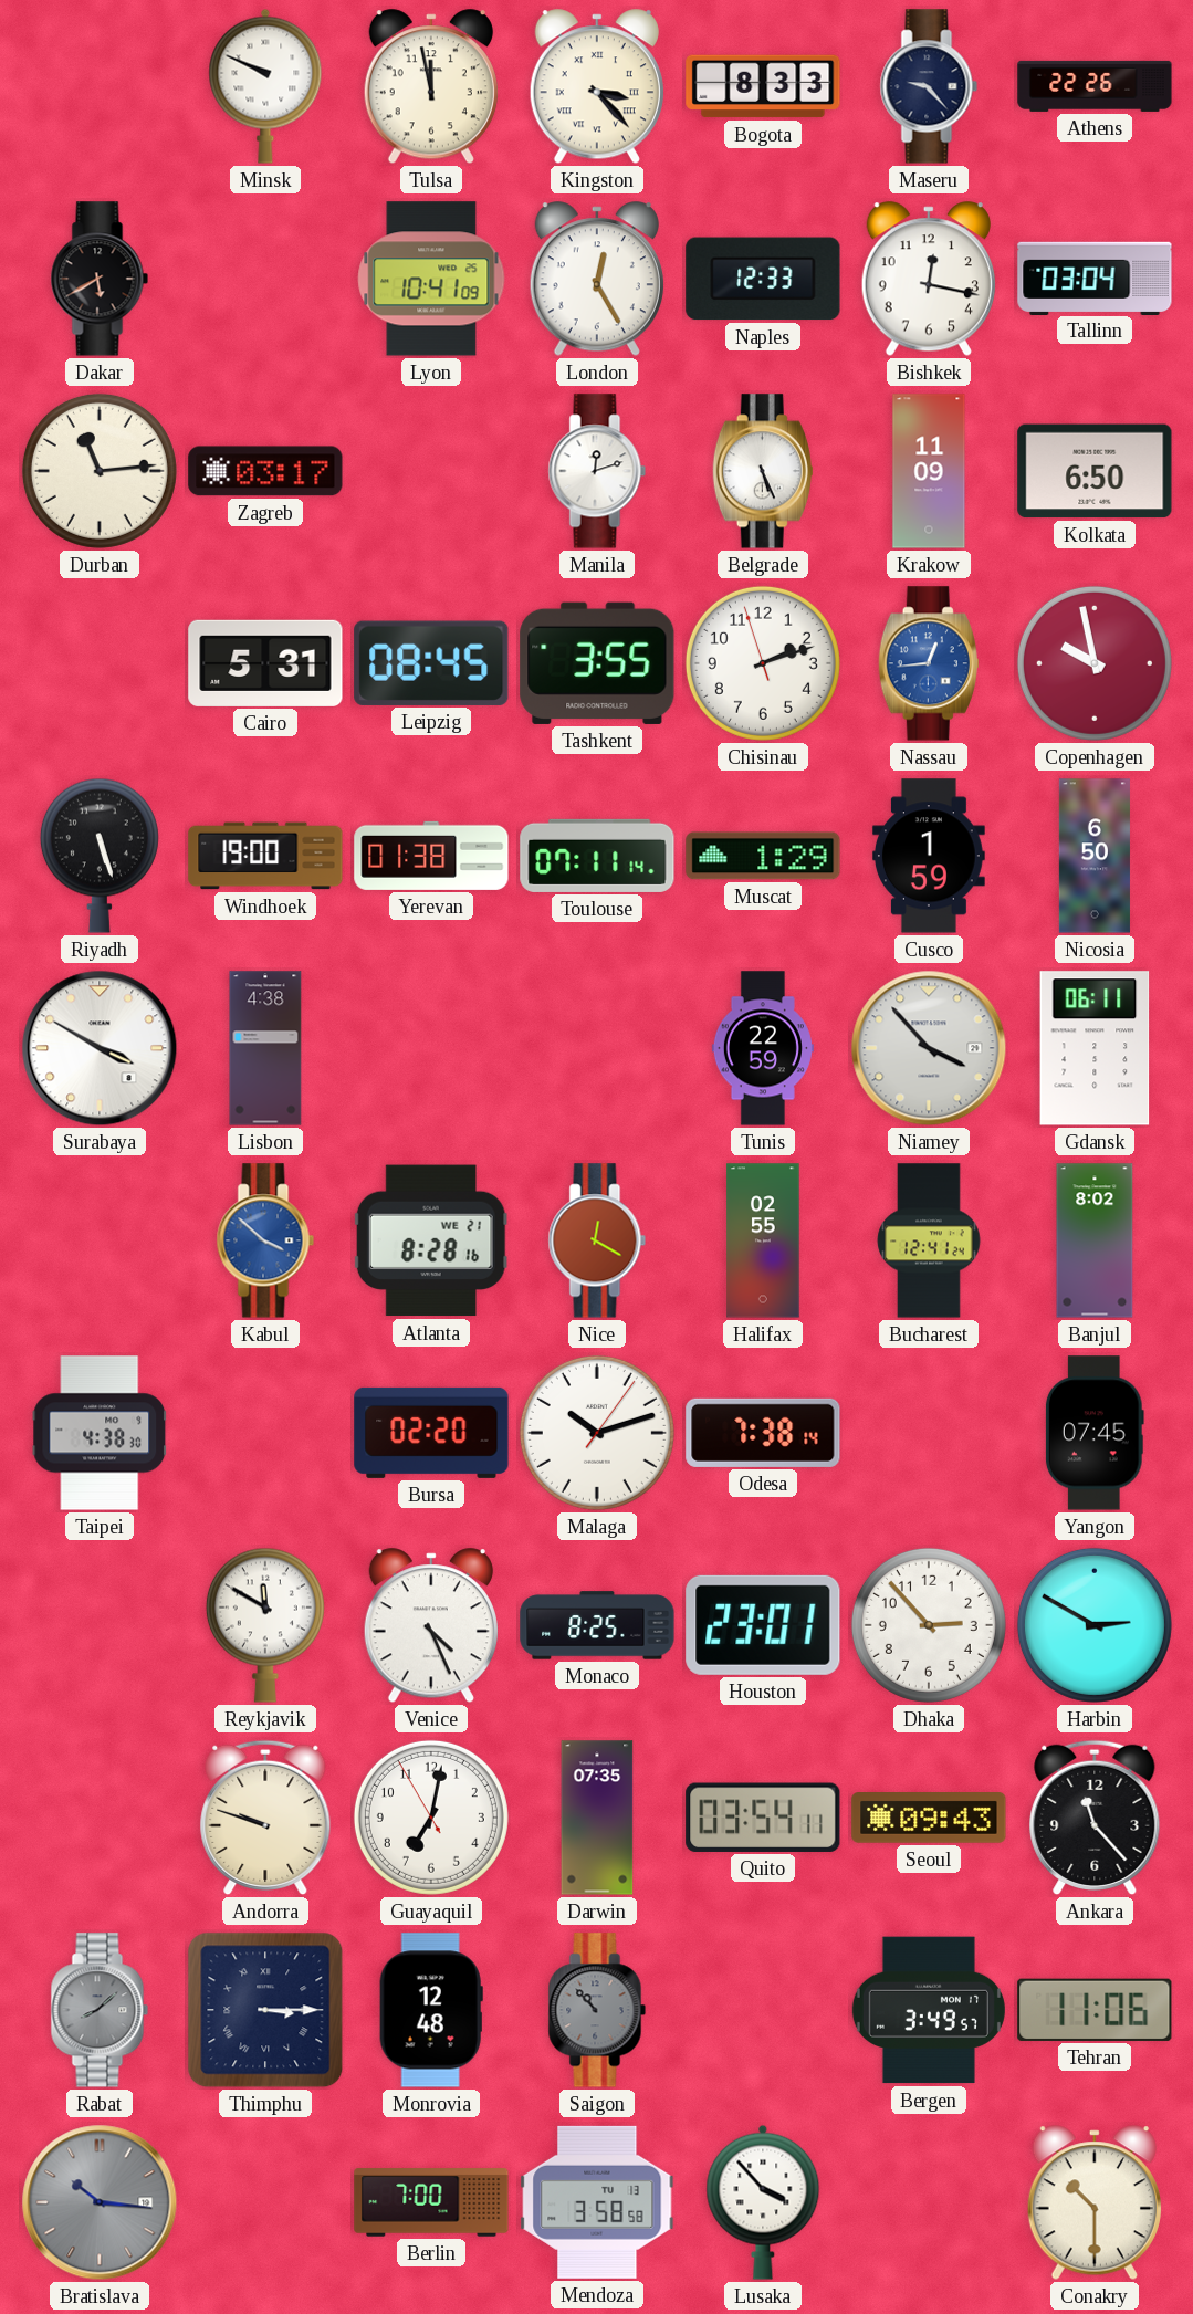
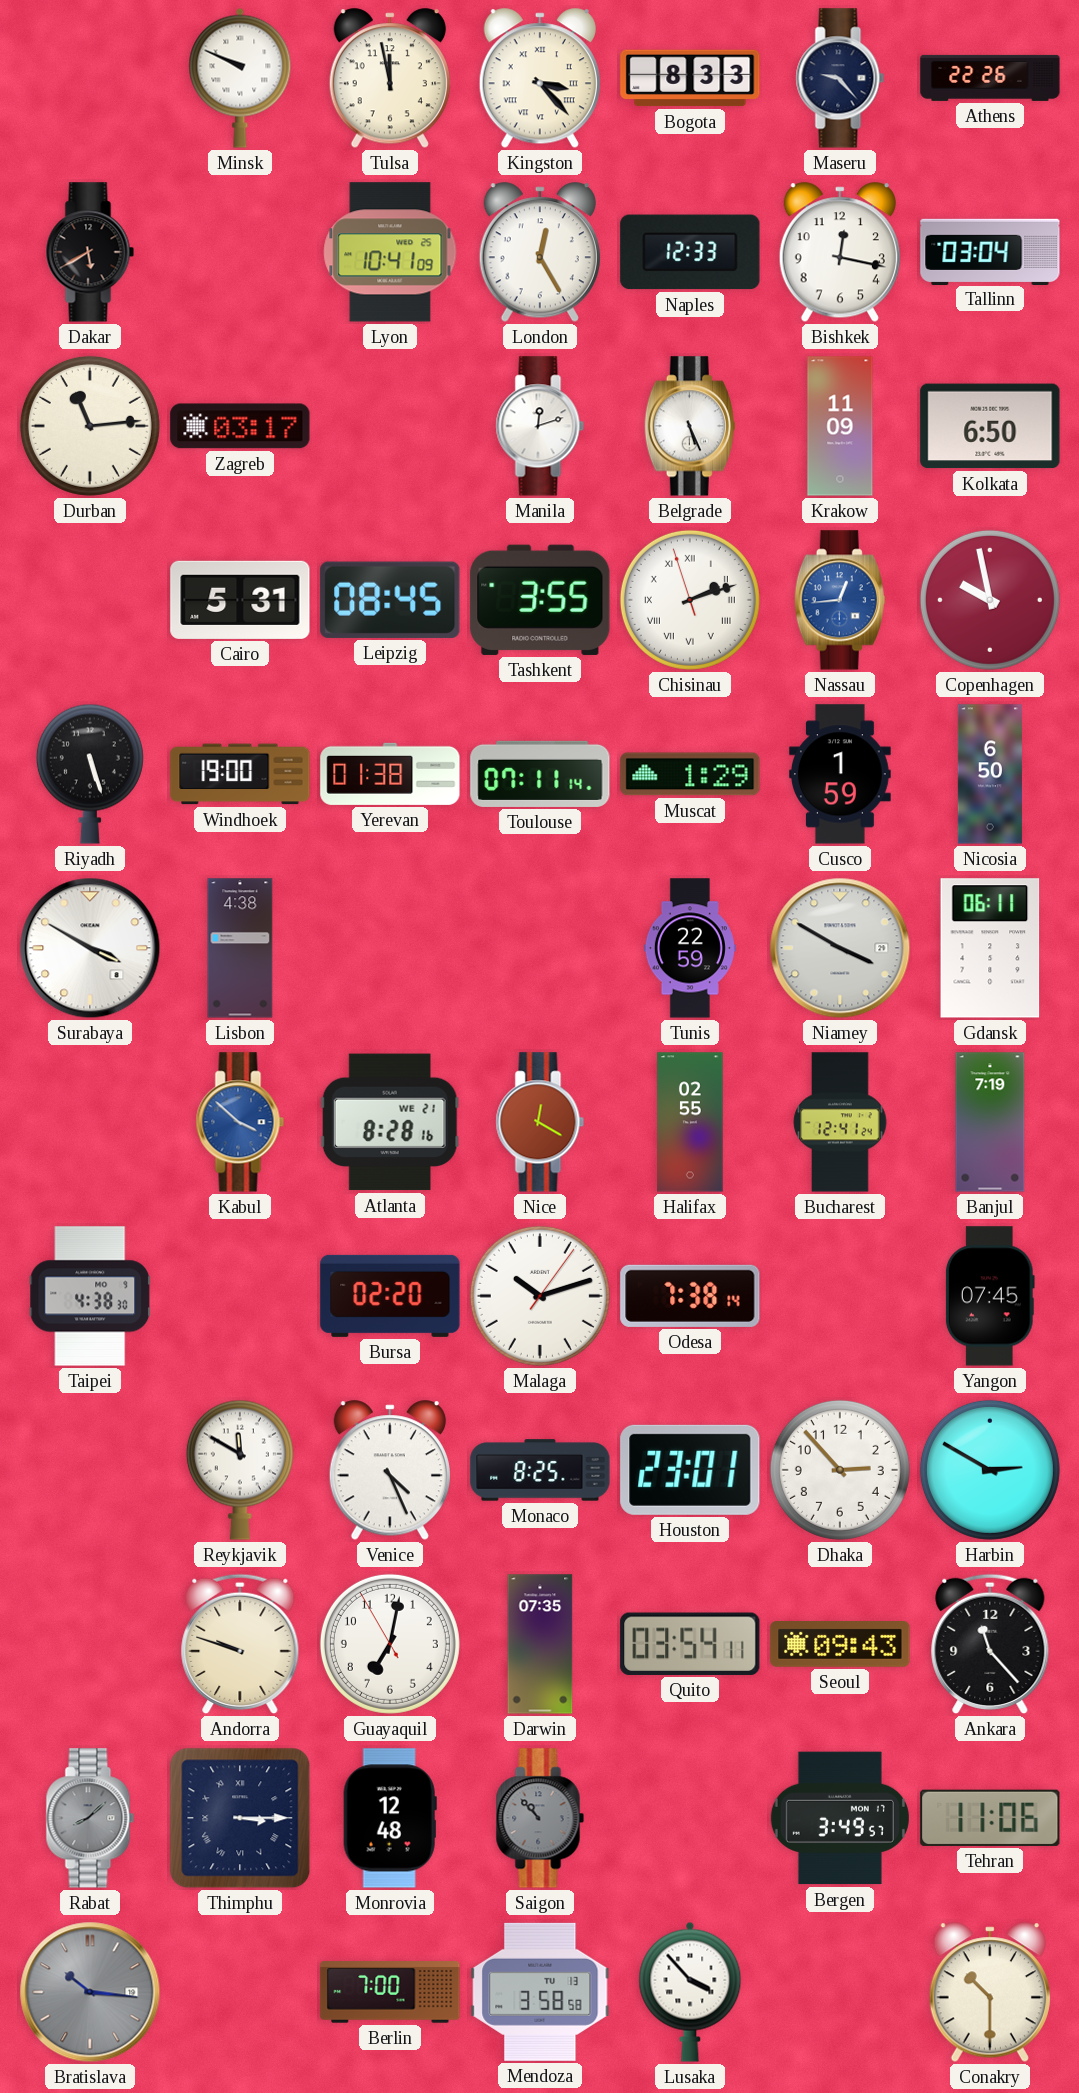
Chisinau numerals: Arabic -> Roman (690, 600)
Niamey: 3:53 -> 3:50 (840, 948)
Banjul: 8:02 -> 7:19 (990, 1122)
